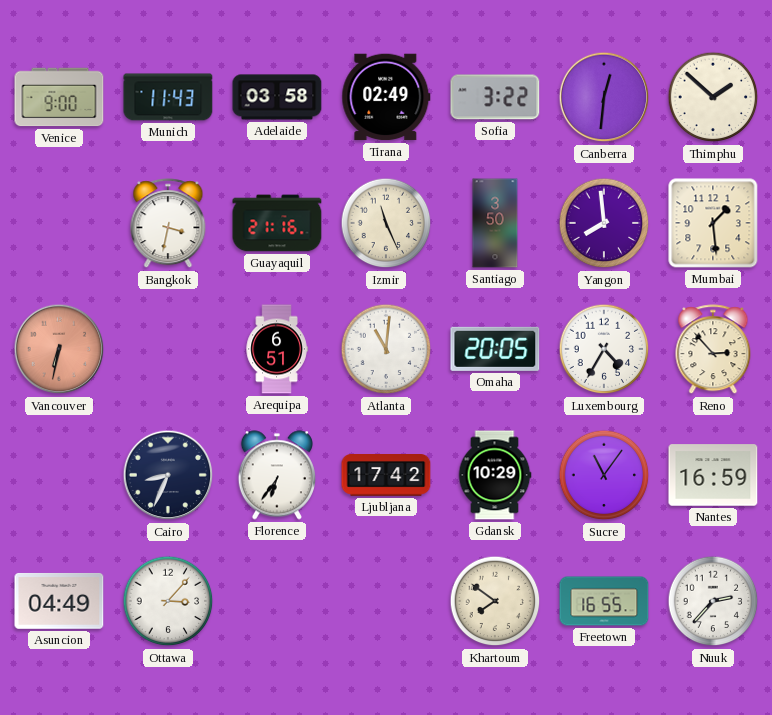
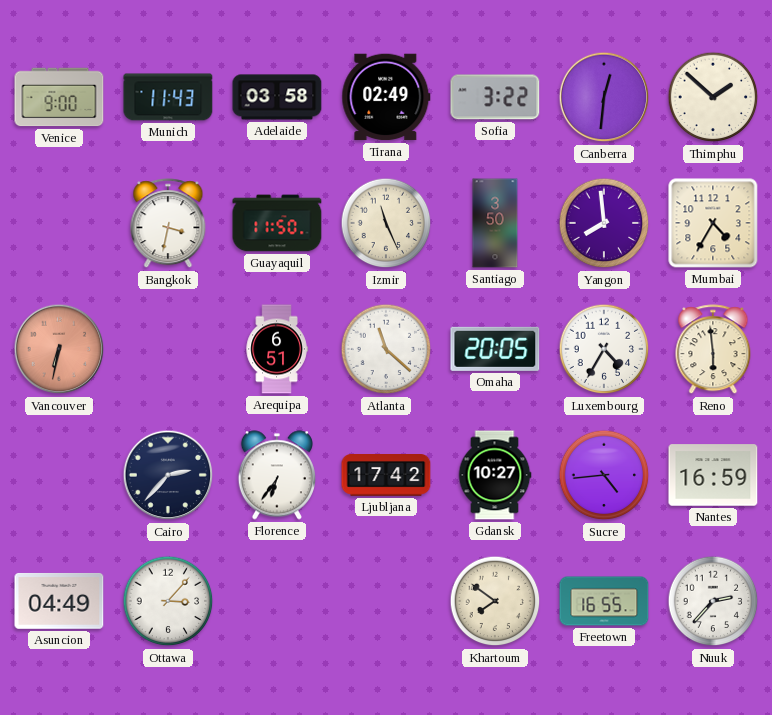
Guayaquil: 21:16 -> 11:50 (277, 223)
Mumbai: 1:29 -> 4:35 (713, 223)
Atlanta: 11:01 -> 11:22 (386, 349)
Reno: 2:53 -> 5:59 (713, 350)
Cairo: 8:34 -> 2:37 (168, 475)
Gdansk: 10:29 -> 10:27 (495, 475)
Sucre: 11:06 -> 4:44 (604, 475)
